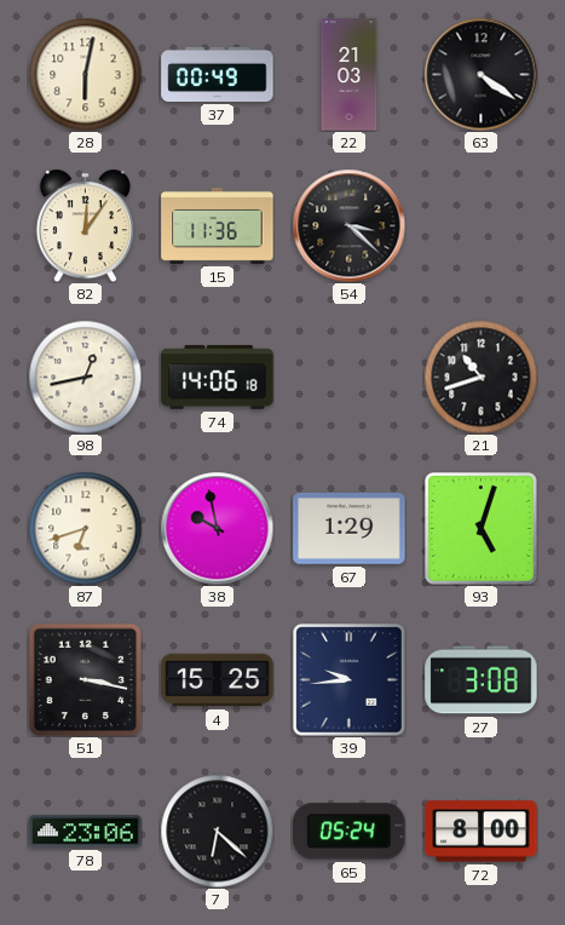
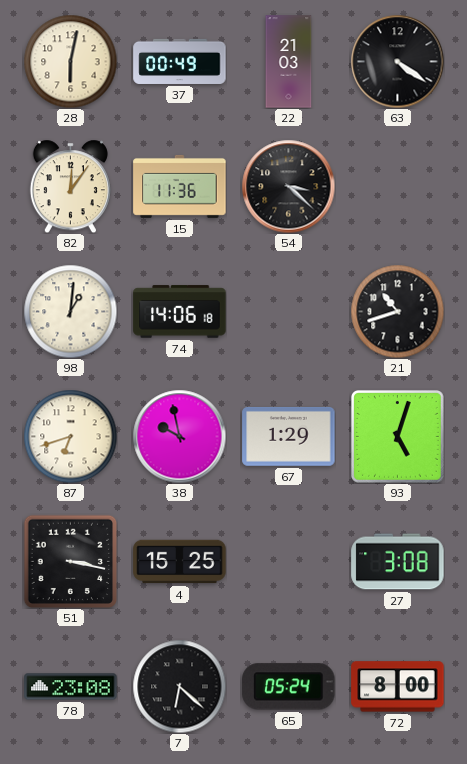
98: 12:43 -> 1:01 (70, 311)
39: 9:44 -> none (350, 680)
78: 23:06 -> 23:08 (71, 687)
